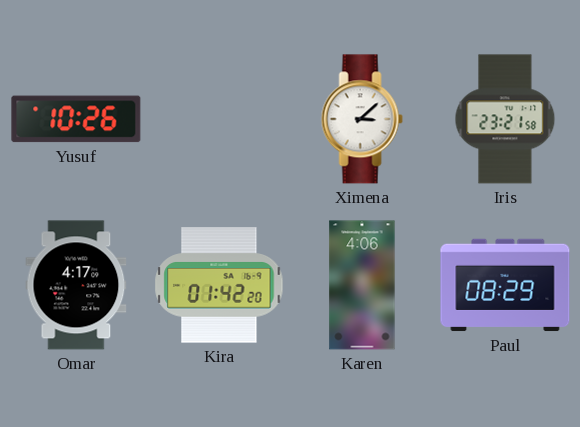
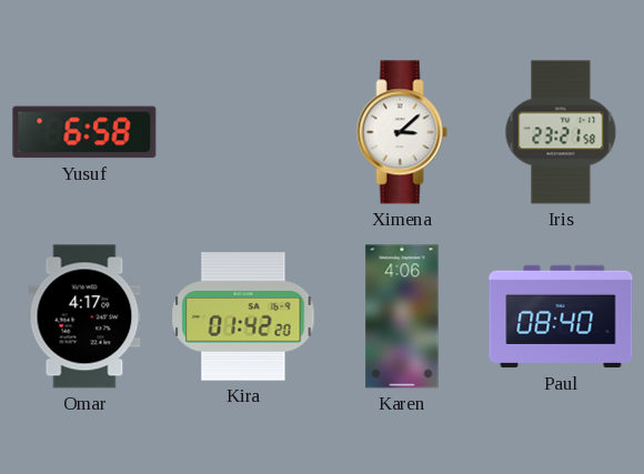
Yusuf: 10:26 -> 6:58 (84, 132)
Paul: 08:29 -> 08:40 (561, 316)
